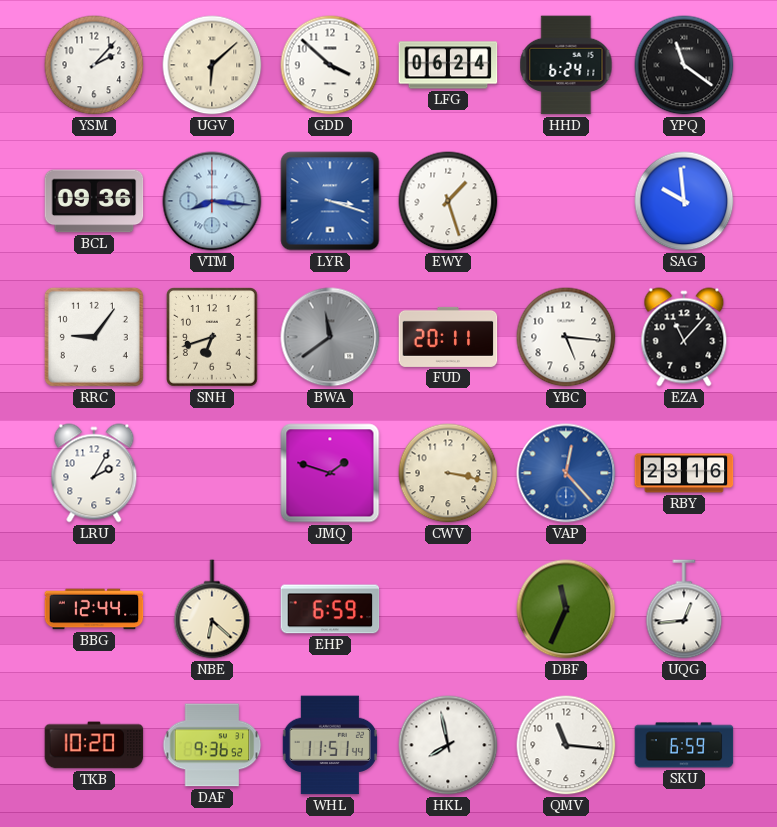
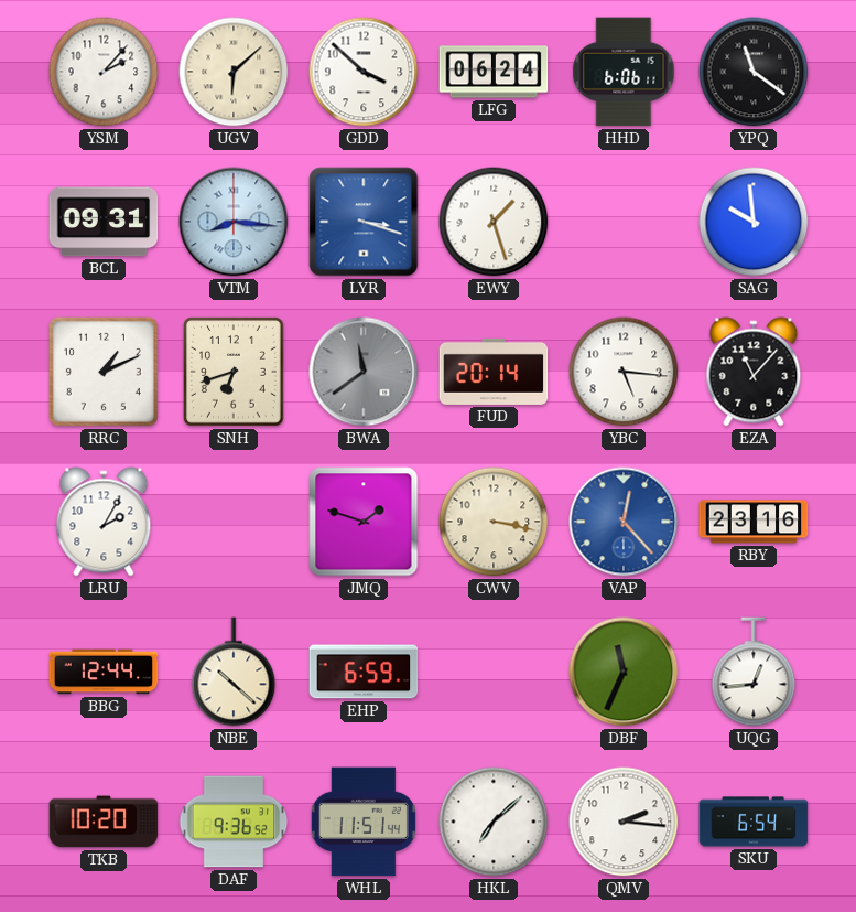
HHD: 6:24 -> 6:06 (624, 72)
BCL: 09:36 -> 09:31 (104, 222)
RRC: 9:06 -> 1:11 (104, 372)
FUD: 20:11 -> 20:14 (494, 372)
NBE: 6:22 -> 10:22 (234, 672)
HKL: 7:58 -> 7:08 (494, 822)
QMV: 11:16 -> 2:16 (624, 822)
SKU: 6:59 -> 6:54 (754, 822)
